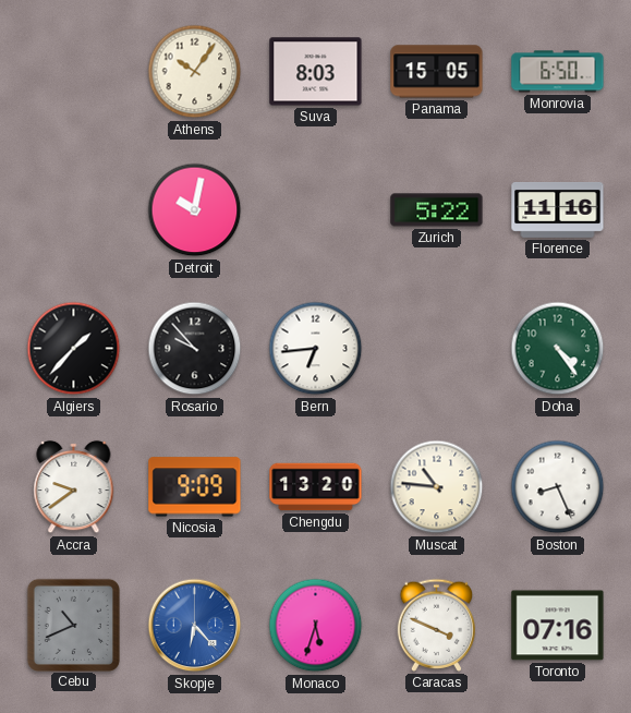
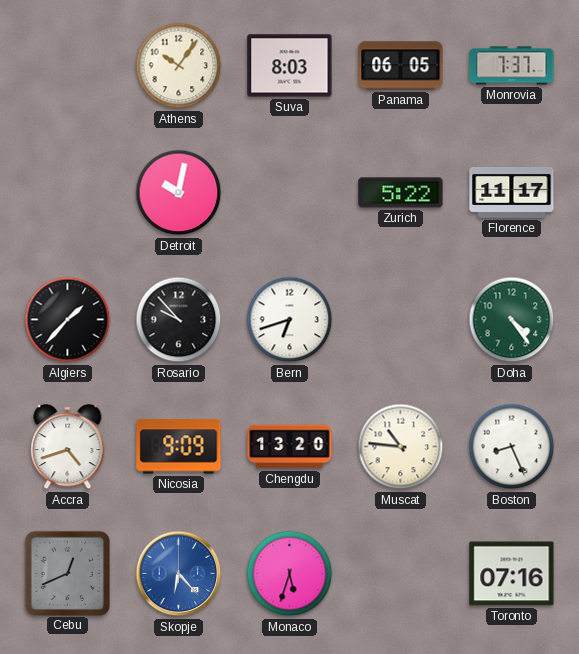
Panama: 15:05 -> 06:05 (401, 66)
Monrovia: 6:50 -> 7:37 (512, 66)
Florence: 11:16 -> 11:17 (512, 193)
Bern: 6:44 -> 6:42 (290, 320)
Accra: 9:39 -> 4:42 (68, 447)
Cebu: 10:41 -> 12:41 (67, 573)
Caracas: 3:49 -> none (437, 625)
